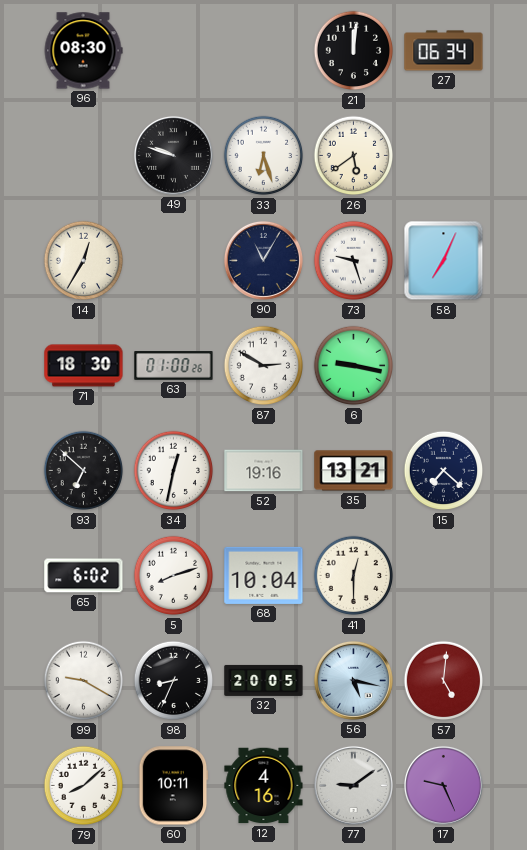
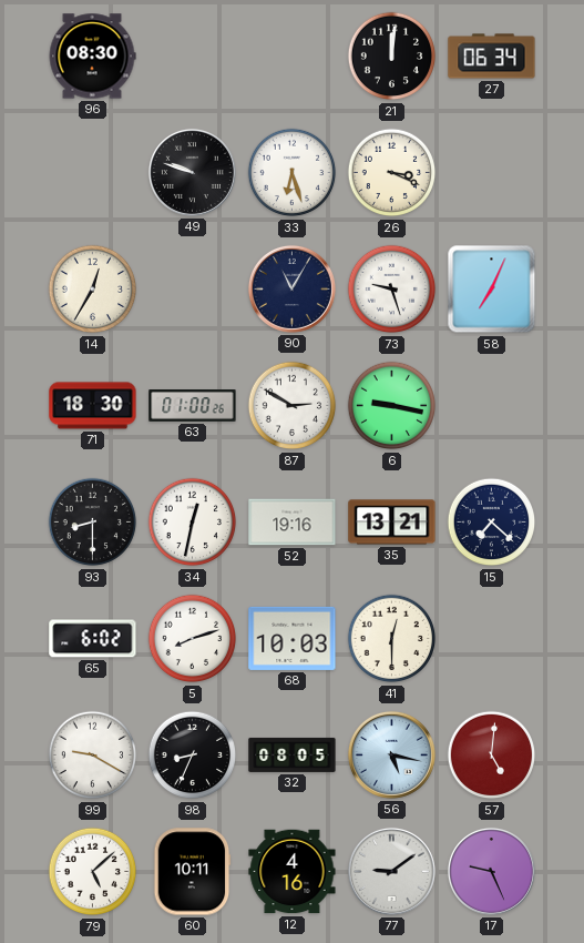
26: 5:39 -> 3:19 (392, 173)
93: 6:52 -> 8:30 (93, 523)
68: 10:04 -> 10:03 (293, 638)
32: 20:05 -> 08:05 (293, 754)
79: 8:08 -> 5:08 (93, 872)
